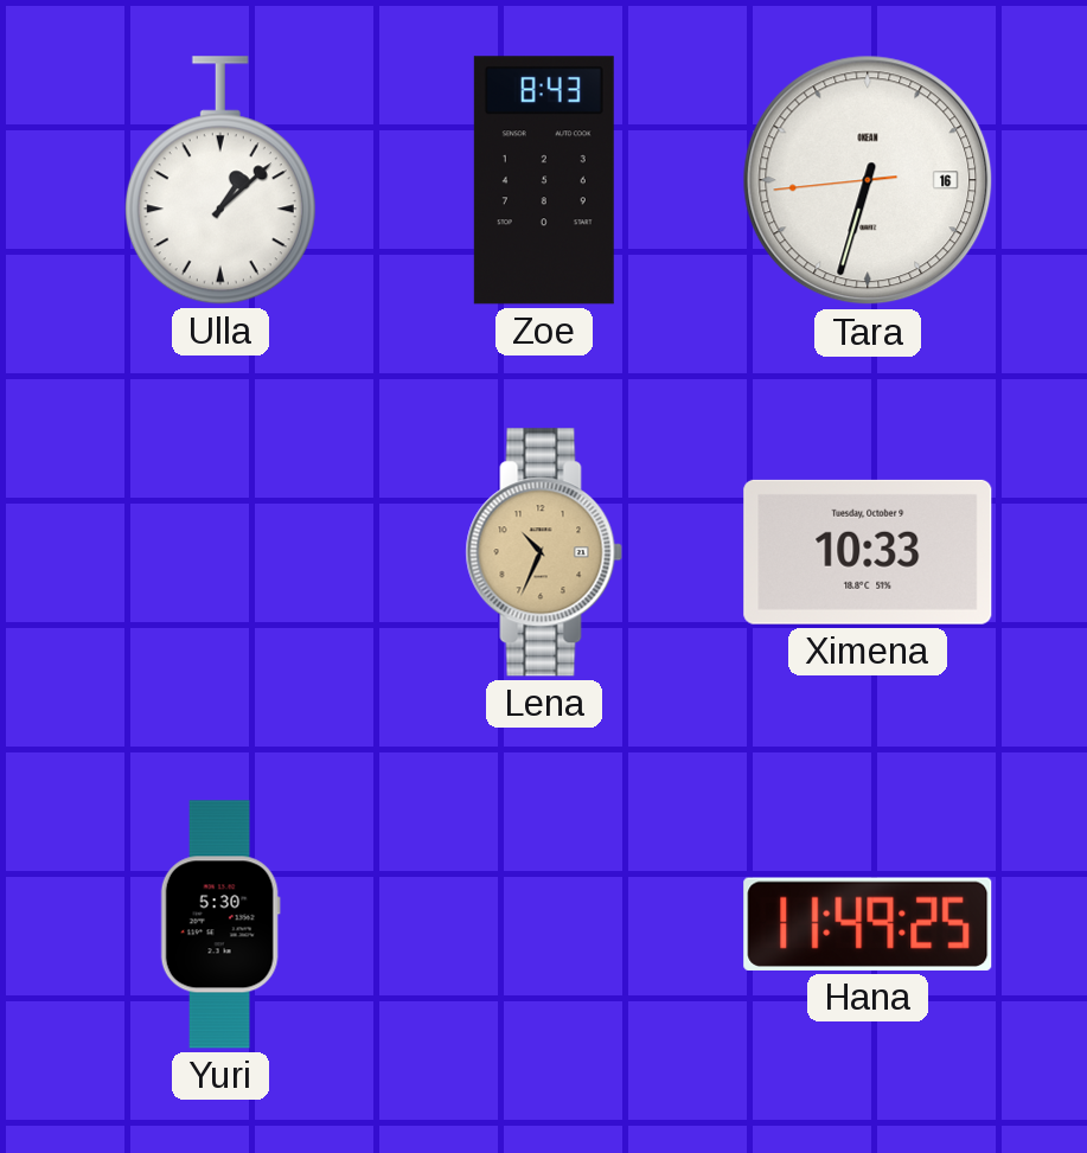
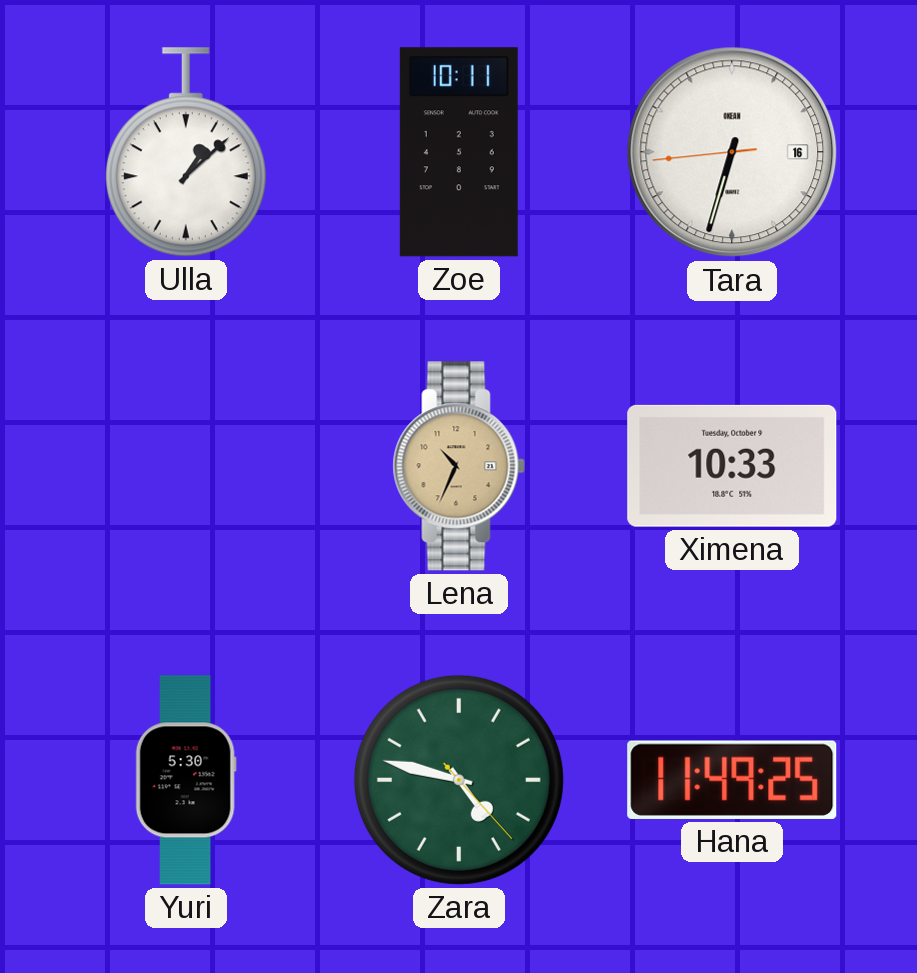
Zoe: 8:43 -> 10:11 (459, 152)
Zara: none -> 4:47 (459, 780)
